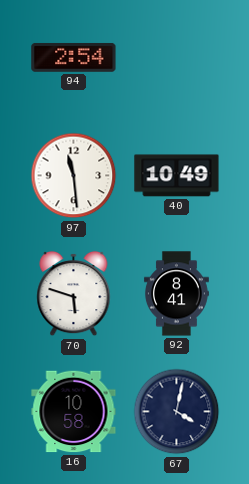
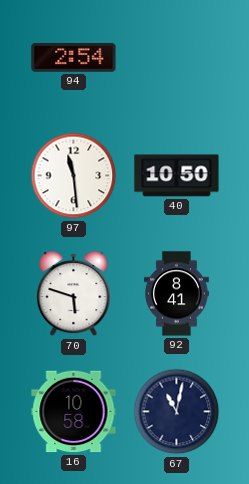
40: 10:49 -> 10:50 (177, 176)
67: 4:02 -> 11:02 (177, 412)
